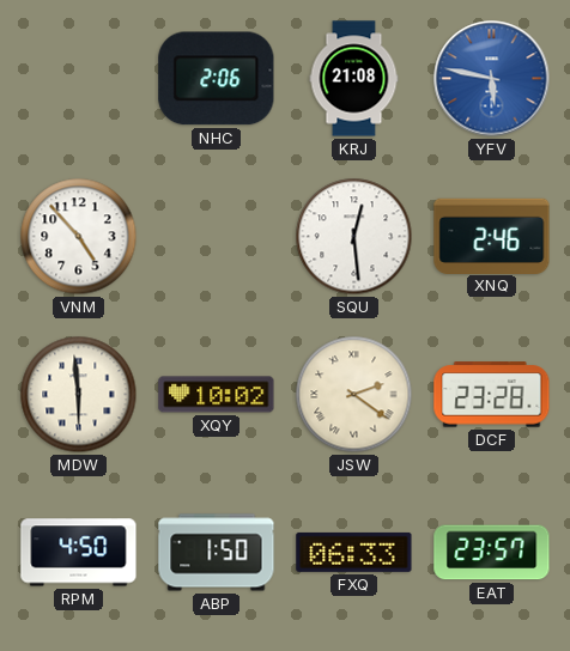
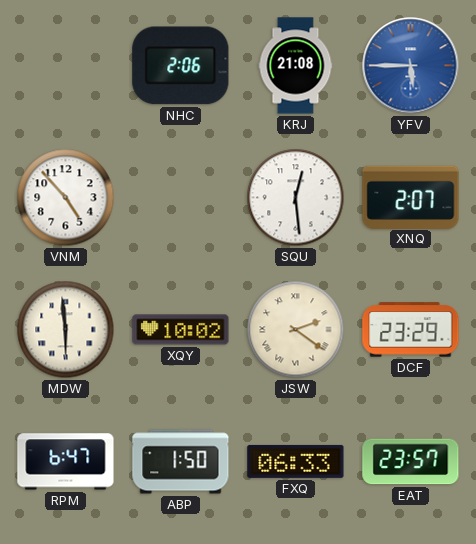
YFV: 5:47 -> 5:45 (411, 66)
XNQ: 2:46 -> 2:07 (411, 197)
DCF: 23:28 -> 23:29 (411, 330)
RPM: 4:50 -> 6:47 (66, 462)
